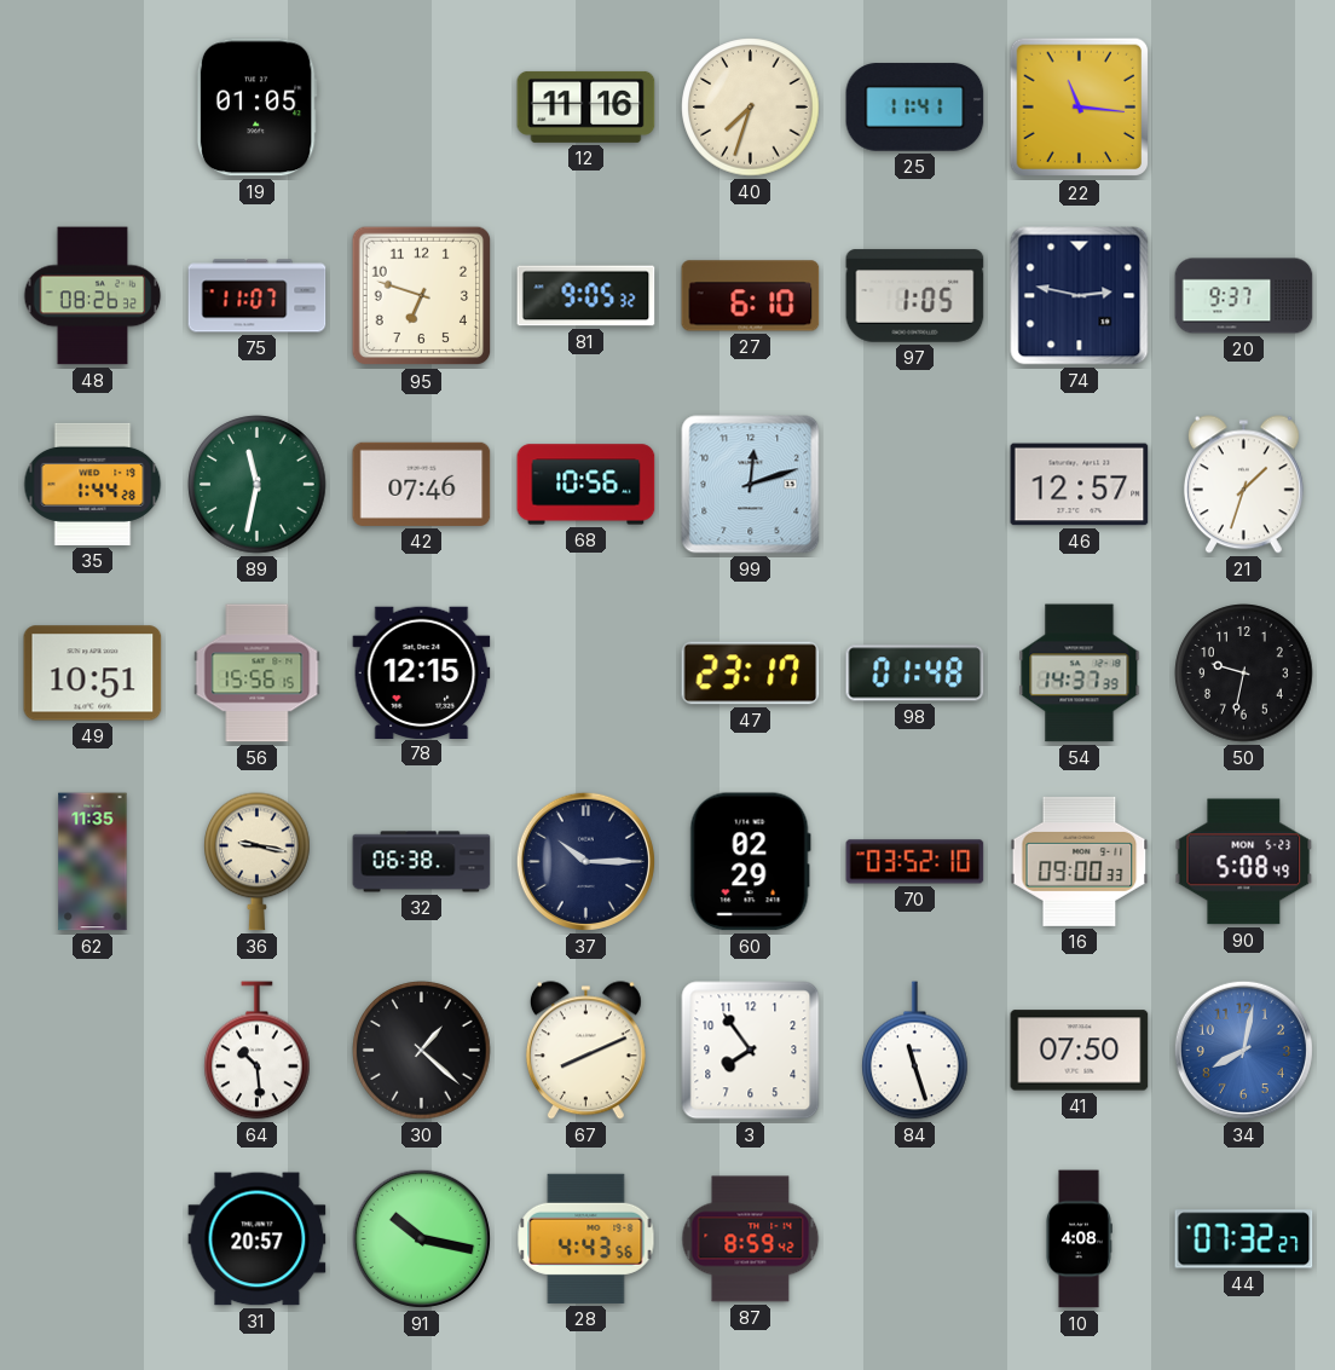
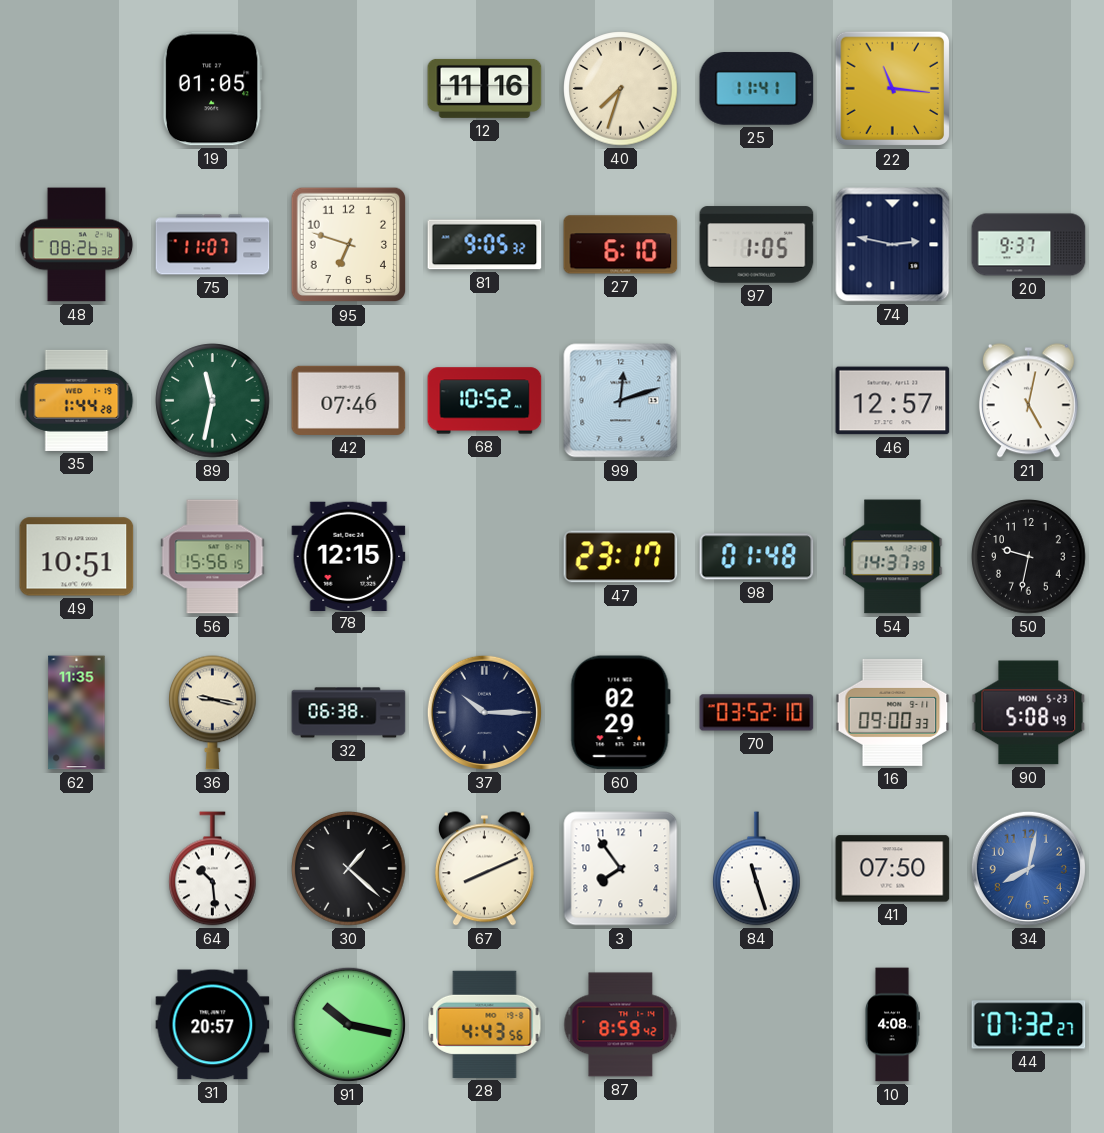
68: 10:56 -> 10:52 (485, 401)
21: 1:33 -> 5:02 (1028, 401)
